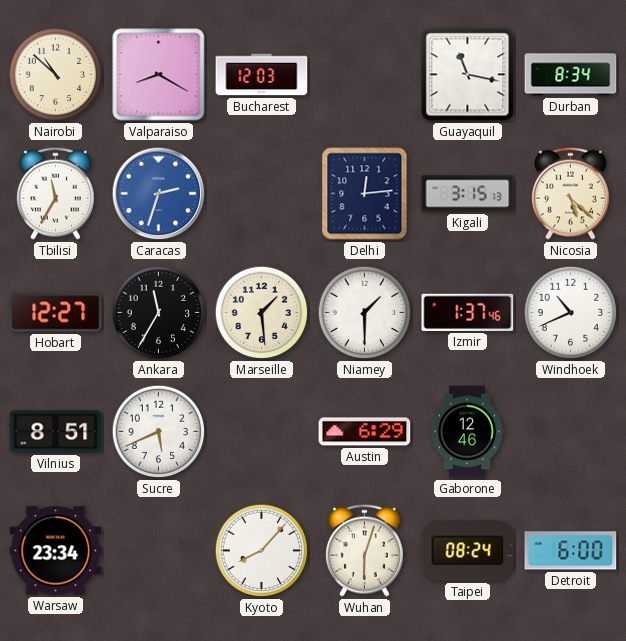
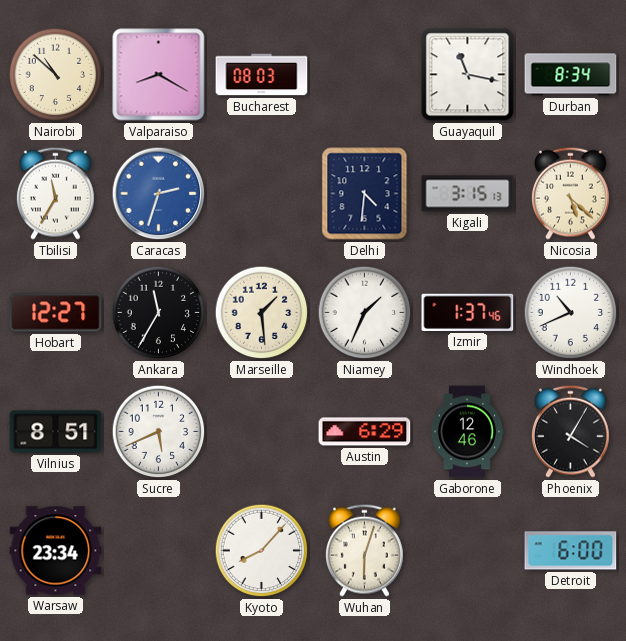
Bucharest: 12:03 -> 08:03 (262, 75)
Delhi: 12:14 -> 4:31 (365, 194)
Niamey: 1:30 -> 1:34 (365, 313)
Phoenix: none -> 4:05 (571, 431)
Taipei: 08:24 -> none (468, 551)
